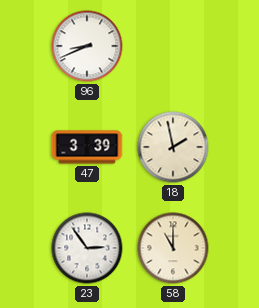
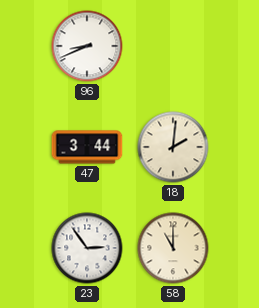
47: 3:39 -> 3:44 (87, 147)
18: 1:58 -> 2:01 (173, 147)
